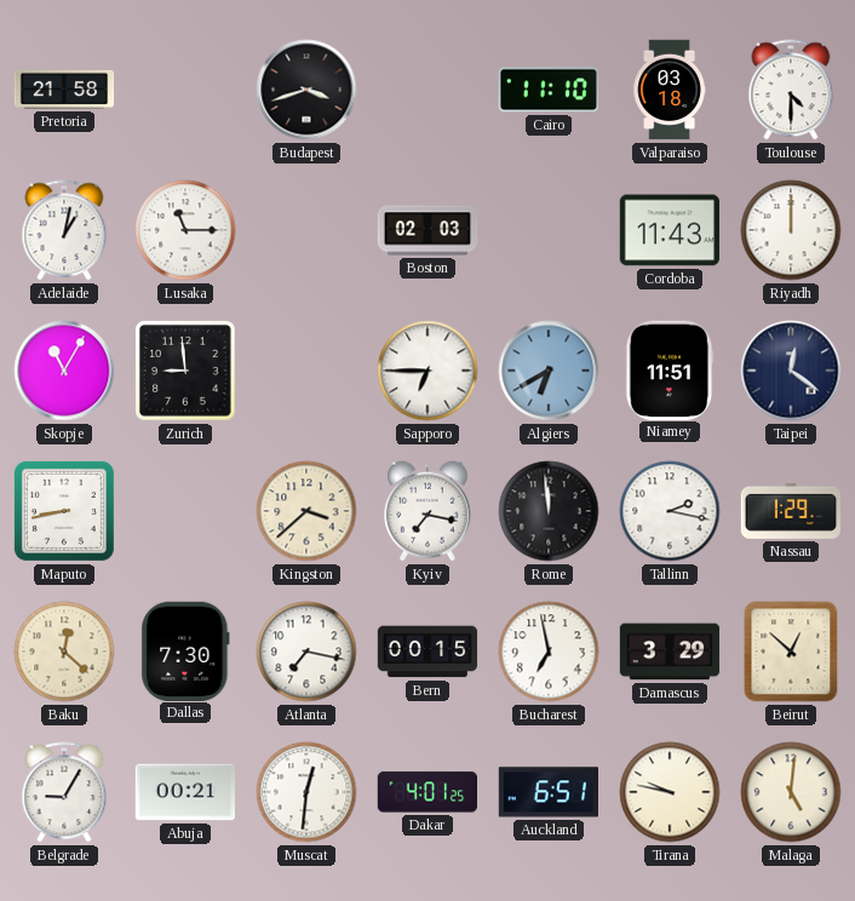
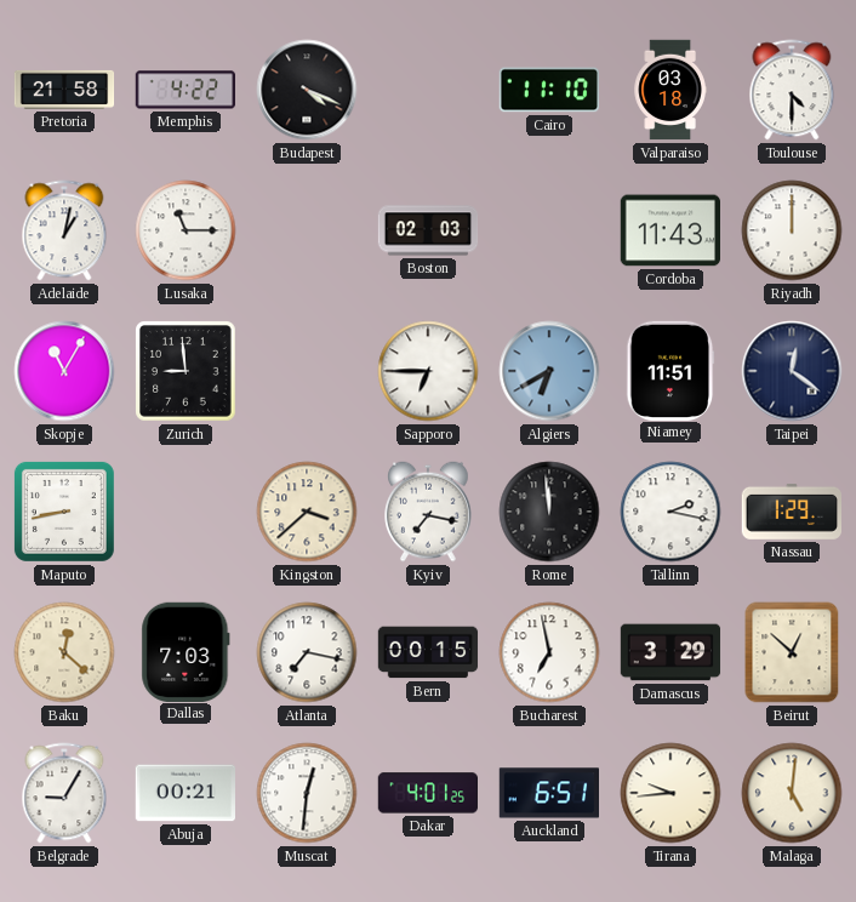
Memphis: none -> 4:22 (186, 90)
Budapest: 3:42 -> 4:19 (307, 90)
Dallas: 7:30 -> 7:03 (186, 651)
Tirana: 9:47 -> 9:44 (670, 793)
